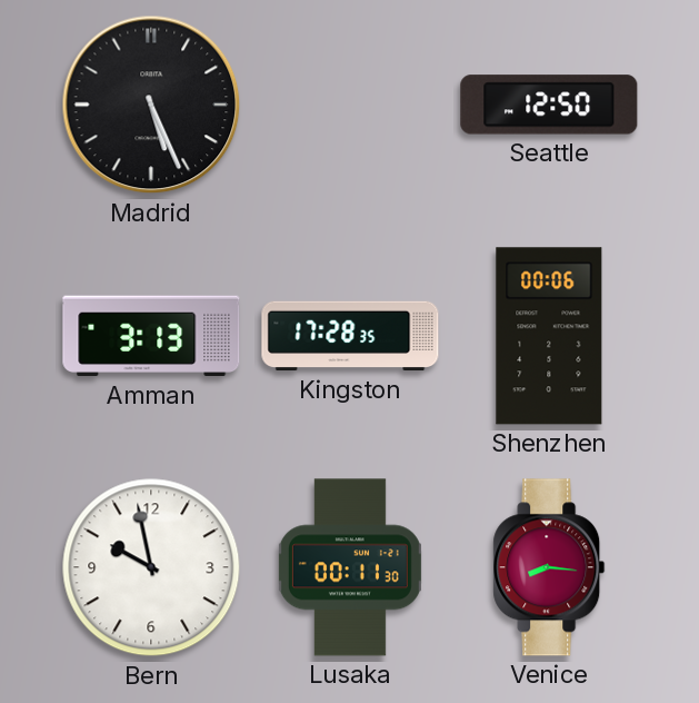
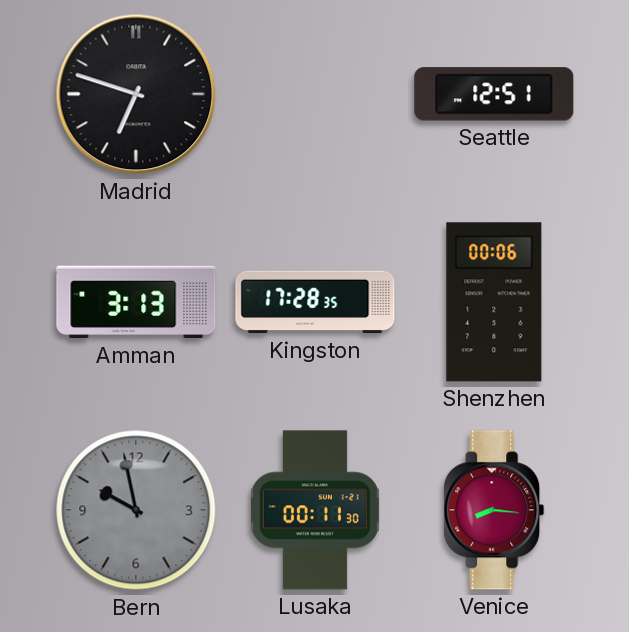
Madrid: 5:26 -> 6:48 (136, 94)
Seattle: 12:50 -> 12:51 (494, 94)
Bern dial: white -> grey (136, 510)
